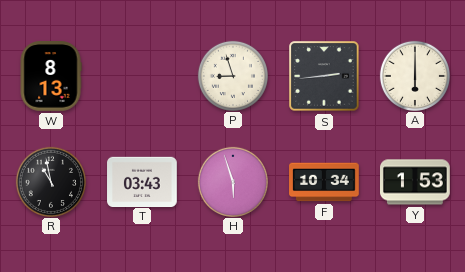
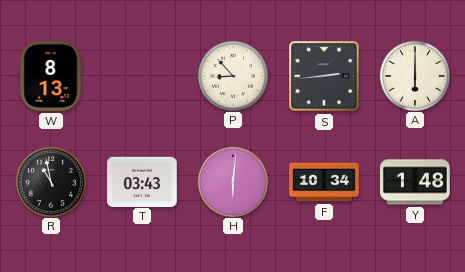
P: 8:57 -> 8:53 (232, 75)
H: 5:57 -> 6:01 (232, 181)
Y: 1:53 -> 1:48 (415, 182)
